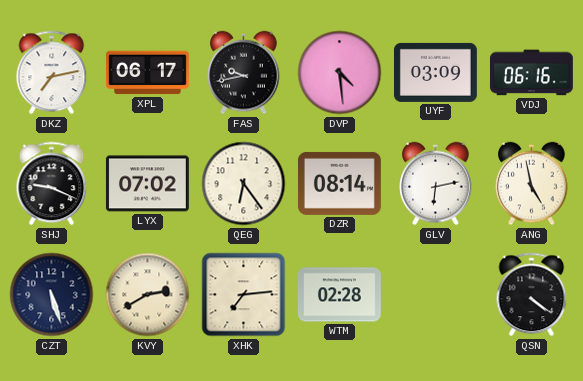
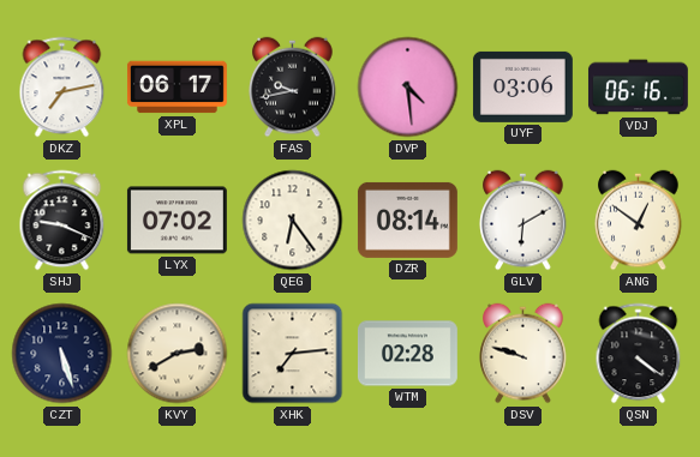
UYF: 03:09 -> 03:06 (522, 86)
GLV: 6:13 -> 6:10 (523, 221)
ANG: 4:58 -> 12:51 (639, 221)
DSV: none -> 9:48 (523, 354)
